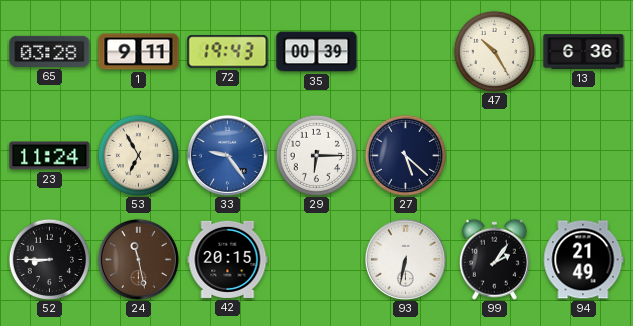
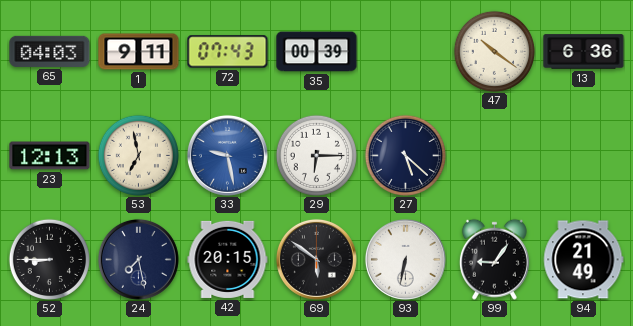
65: 03:28 -> 04:03 (50, 51)
72: 19:43 -> 07:43 (228, 52)
47: 10:25 -> 10:21 (494, 51)
23: 11:24 -> 12:13 (50, 156)
53: 6:55 -> 6:58 (138, 155)
33: 9:24 -> 9:28 (227, 155)
24: 11:28 -> 7:28 (138, 259)
24 dial: brown -> navy (138, 259)
69: none -> 5:51 (316, 259)
99: 2:06 -> 9:06 (494, 259)
